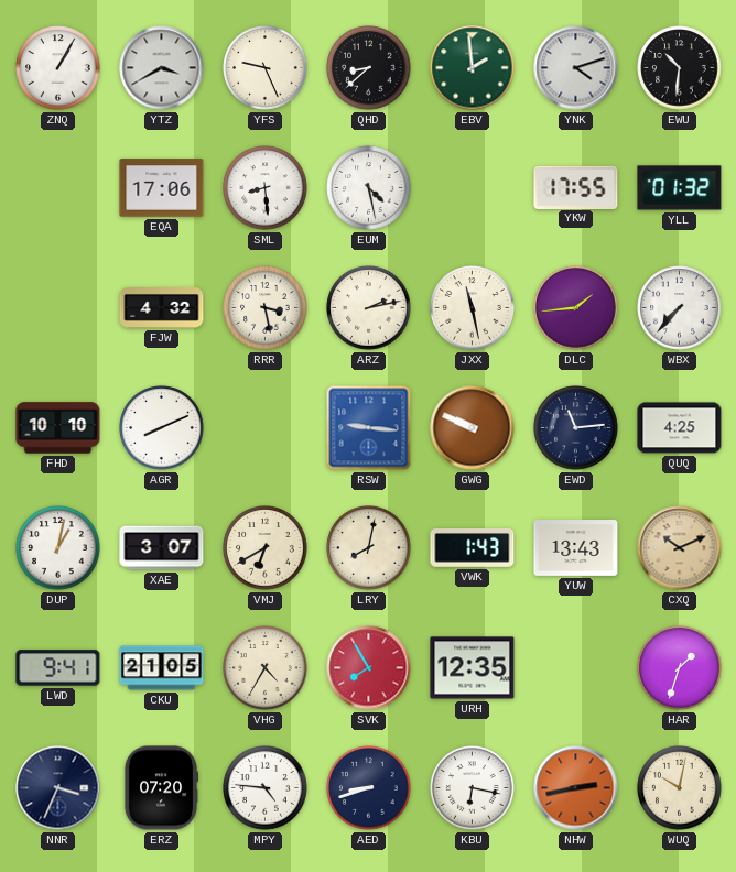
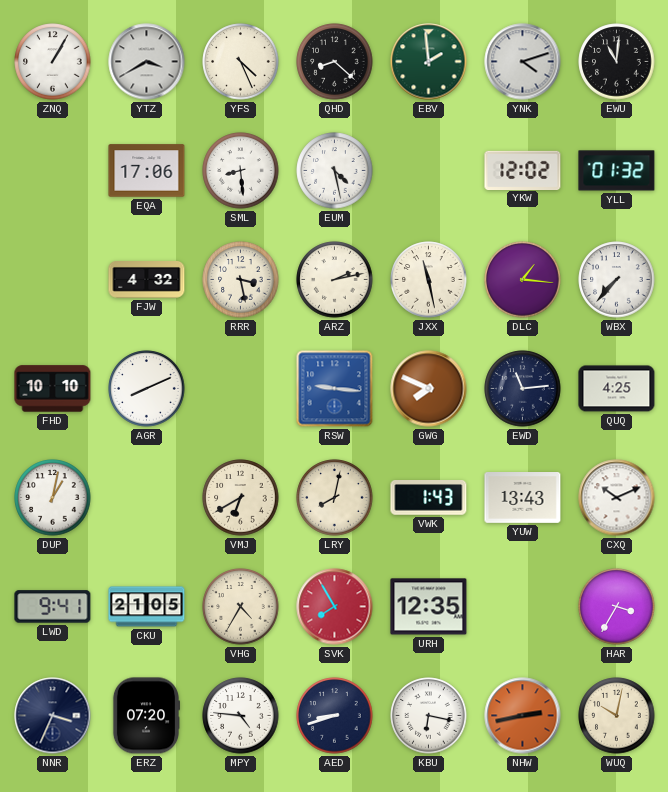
YFS: 9:26 -> 4:26 (241, 62)
QHD: 8:38 -> 8:22 (335, 62)
EWU: 10:31 -> 11:01 (617, 62)
YKW: 17:55 -> 12:02 (523, 170)
DLC: 1:44 -> 1:16 (523, 280)
GWG: 9:49 -> 7:49 (429, 389)
XAE: 3:07 -> none (162, 548)
CXQ dial: champagne -> white (617, 498)
HAR: 1:33 -> 3:35 (617, 607)
